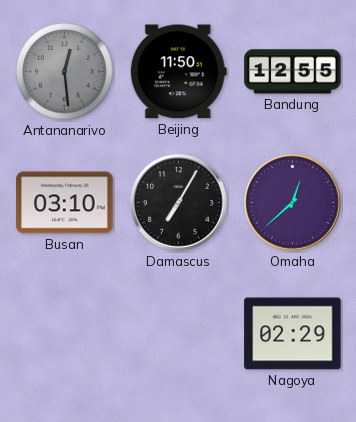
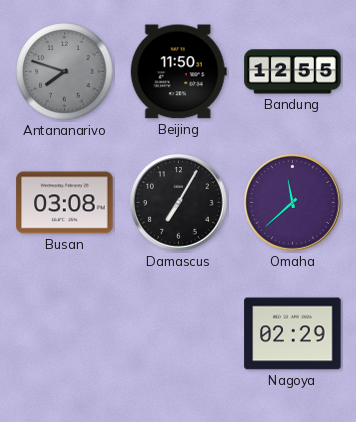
Antananarivo: 12:29 -> 7:48 (65, 72)
Busan: 03:10 -> 03:08 (65, 203)
Omaha: 12:38 -> 11:38 (293, 203)
